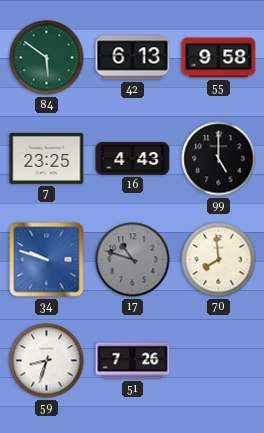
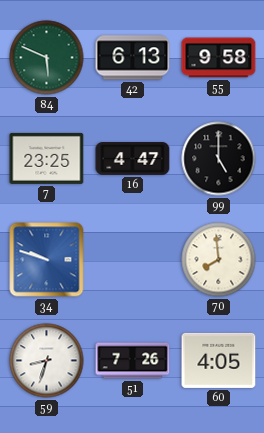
84: 5:51 -> 5:49 (47, 58)
16: 4:43 -> 4:47 (133, 159)
17: 10:48 -> none (133, 260)
60: none -> 4:05 (219, 360)
